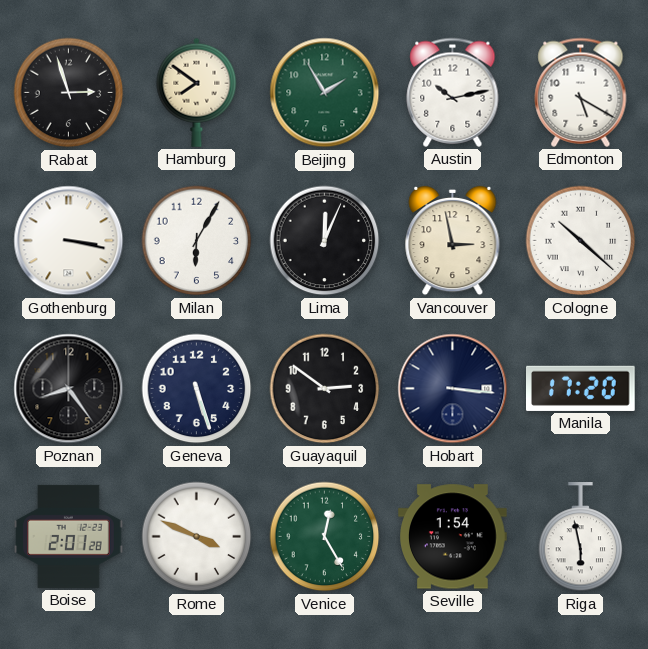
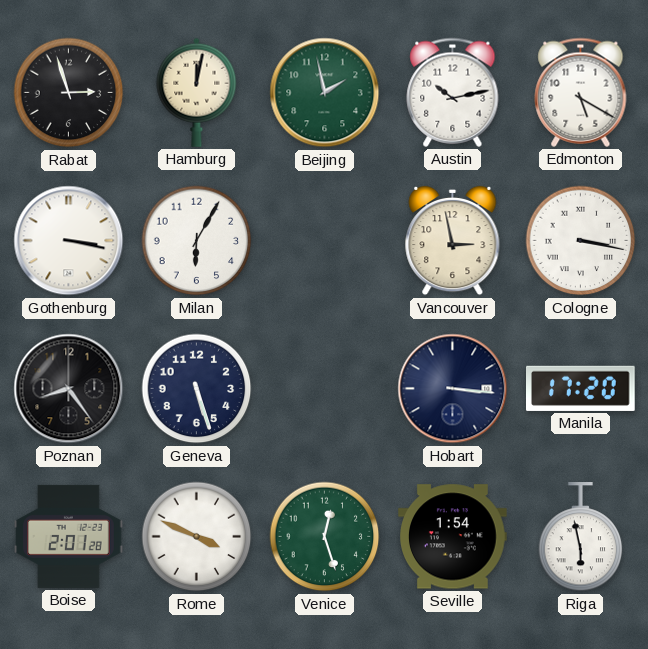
Hamburg: 7:51 -> 12:02 (197, 92)
Beijing: 1:55 -> 1:58 (325, 93)
Lima: 12:04 -> none (325, 241)
Cologne: 10:22 -> 3:17 (581, 241)
Guayaquil: 2:51 -> none (325, 389)
Venice: 12:25 -> 12:27 (325, 537)
